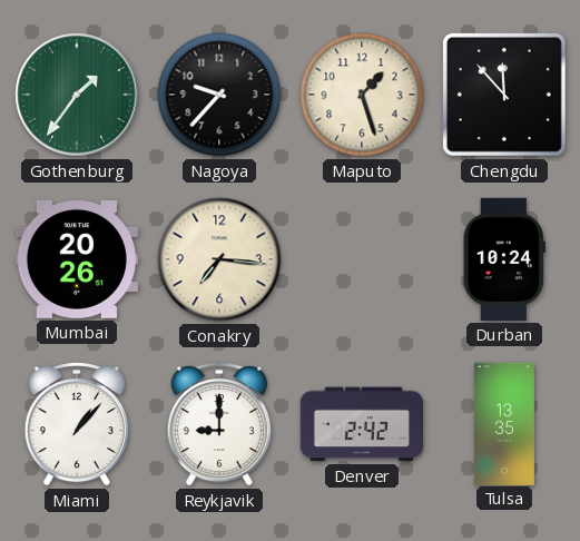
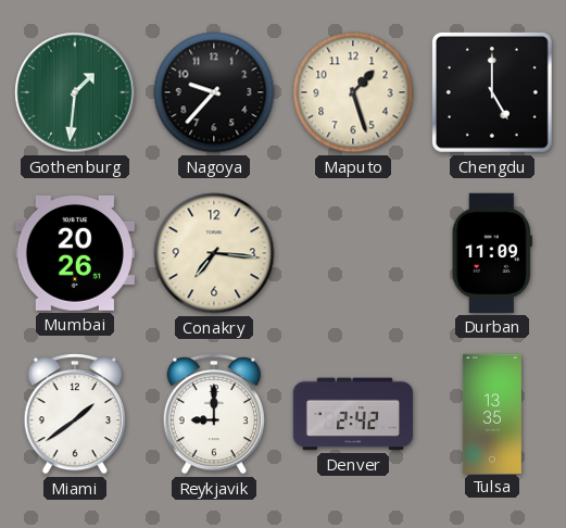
Gothenburg: 1:36 -> 1:31 (75, 92)
Chengdu: 11:53 -> 5:00 (492, 92)
Durban: 10:24 -> 11:09 (492, 253)
Miami: 1:07 -> 1:39 (75, 415)
